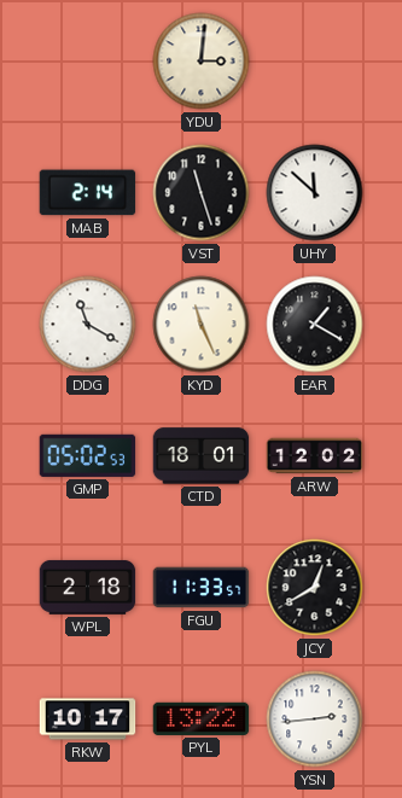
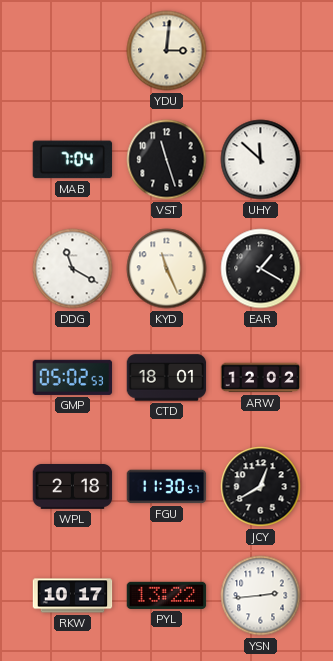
MAB: 2:14 -> 7:04 (73, 160)
FGU: 11:33 -> 11:30 (167, 487)
